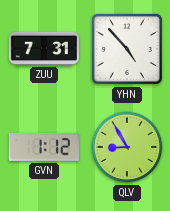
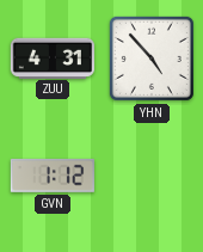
ZUU: 7:31 -> 4:31 (53, 57)
QLV: 8:55 -> none (127, 147)
